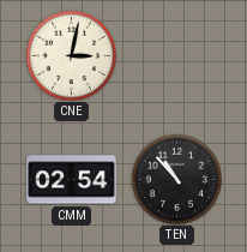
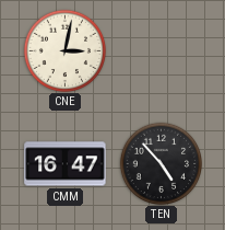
CMM: 02:54 -> 16:47 (66, 164)
TEN: 10:53 -> 4:53 (161, 163)
